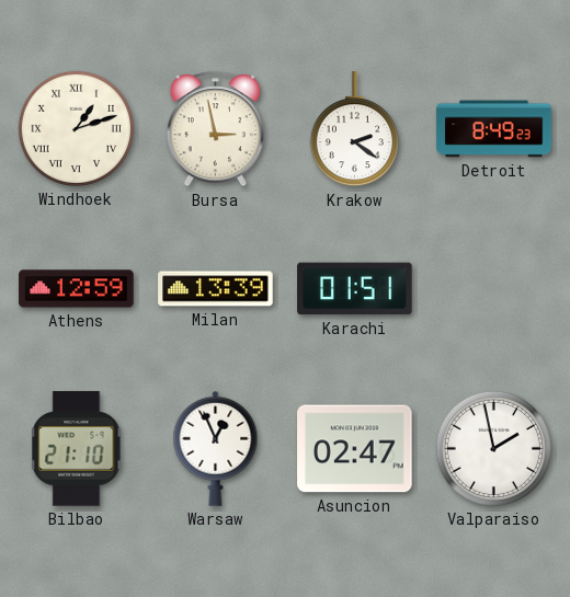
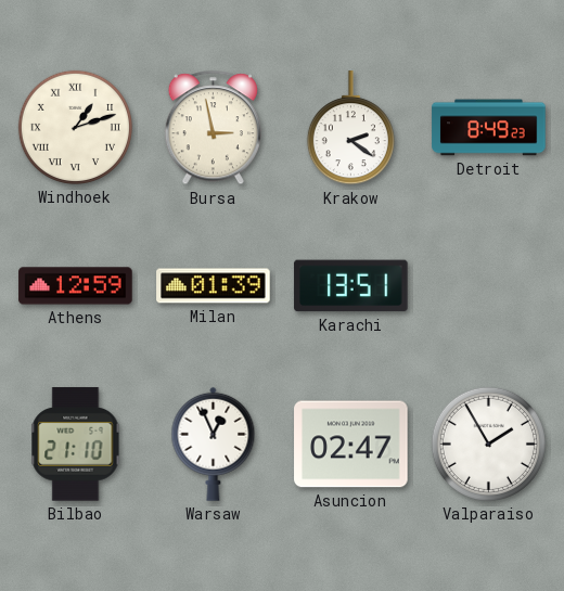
Milan: 13:39 -> 01:39 (214, 286)
Karachi: 01:51 -> 13:51 (351, 286)
Valparaiso: 1:58 -> 1:55 (488, 444)
